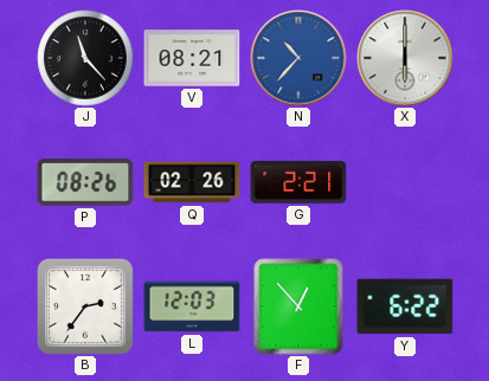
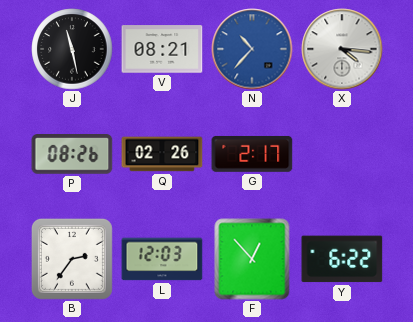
J: 11:23 -> 11:28 (72, 49)
X: 6:00 -> 4:16 (342, 49)
G: 2:21 -> 2:17 (252, 154)
